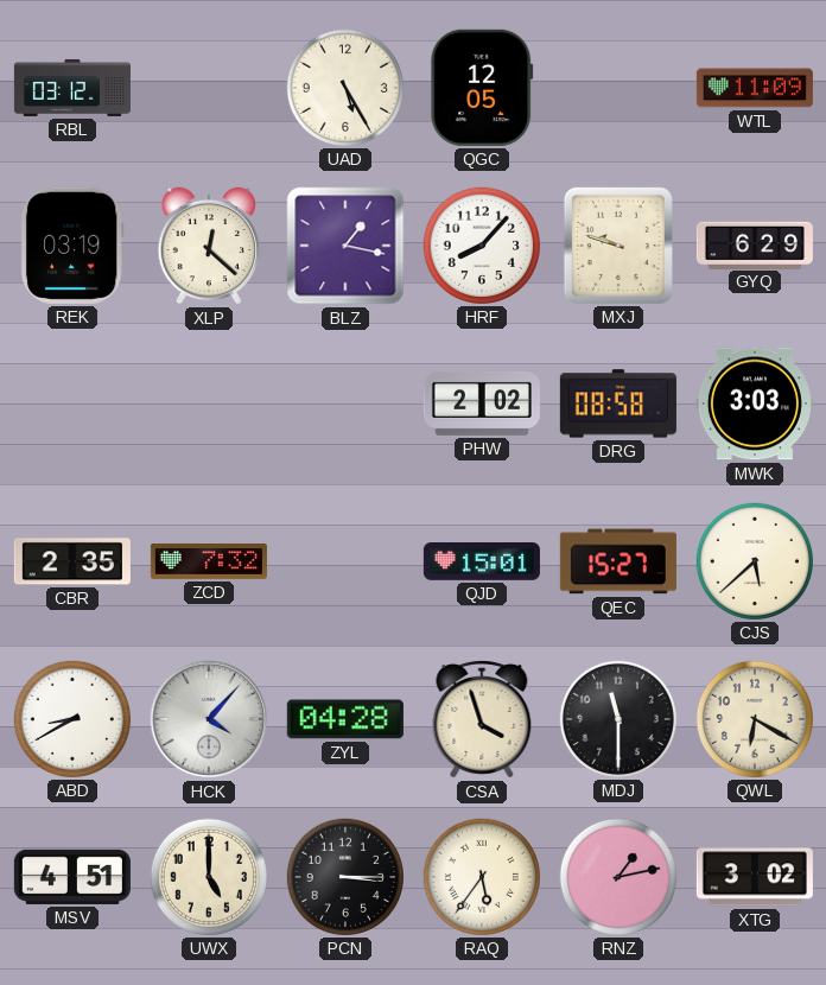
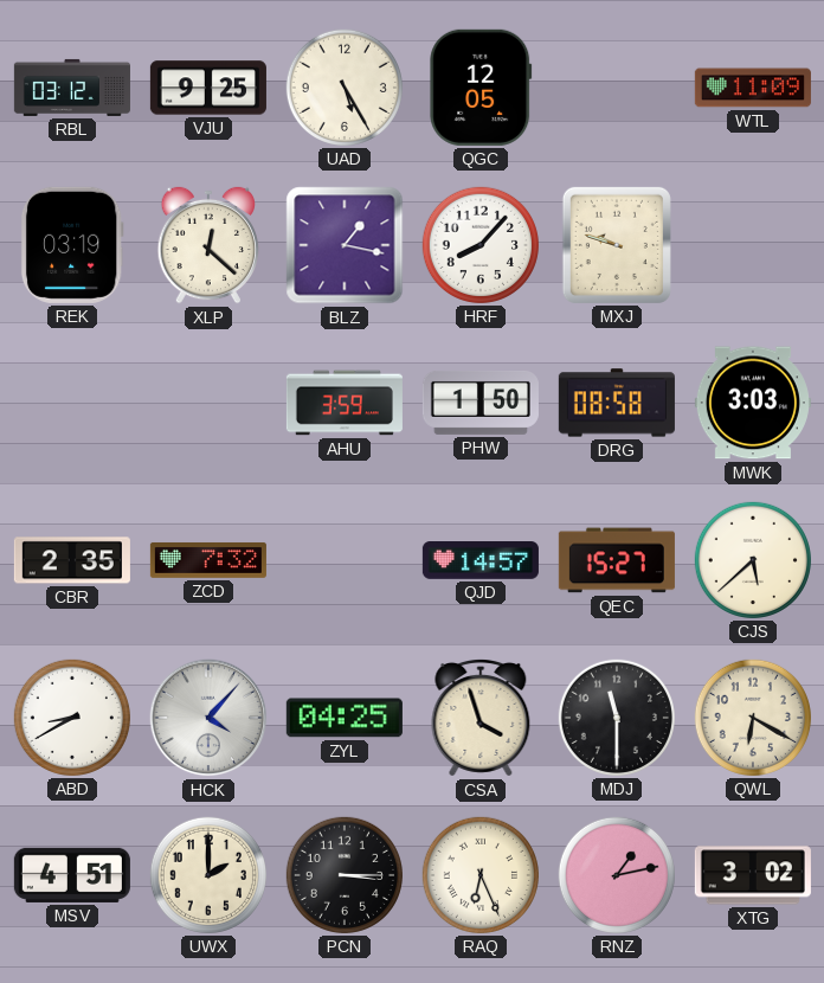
VJU: none -> 9:25 (208, 88)
GYQ: 6:29 -> none (755, 244)
AHU: none -> 3:59 (345, 403)
PHW: 2:02 -> 1:50 (481, 403)
QJD: 15:01 -> 14:57 (481, 561)
ZYL: 04:28 -> 04:25 (345, 718)
UWX: 5:00 -> 2:00 (208, 875)
RAQ: 5:36 -> 6:26 (481, 875)
